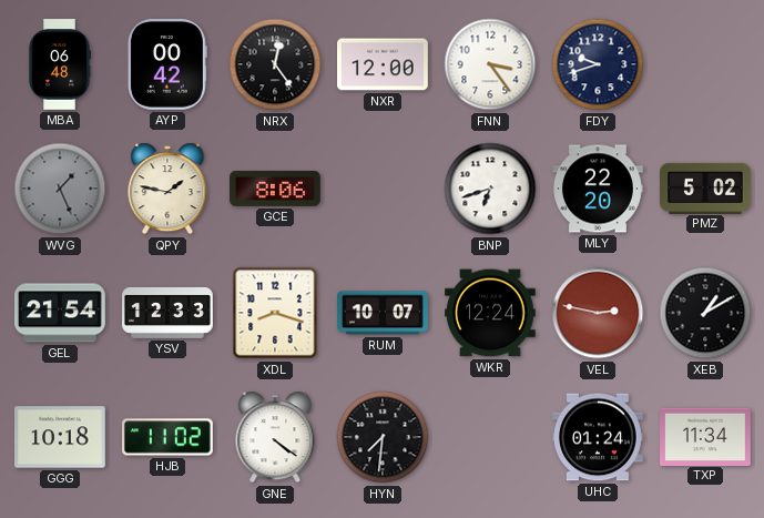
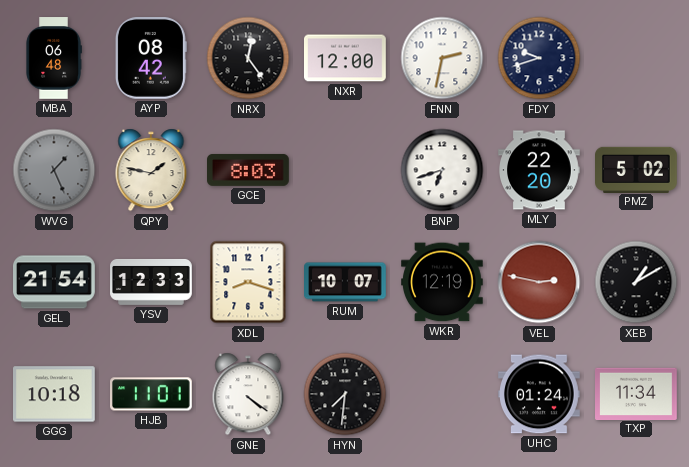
AYP: 00:42 -> 08:42 (151, 59)
FNN: 3:24 -> 2:32 (442, 58)
GCE: 8:06 -> 8:03 (248, 170)
WKR: 12:24 -> 12:19 (443, 282)
HJB: 11:02 -> 11:01 (152, 394)
